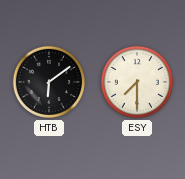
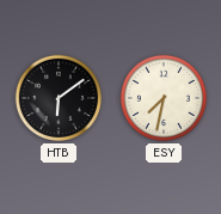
ESY: 7:30 -> 7:32 (164, 98)
